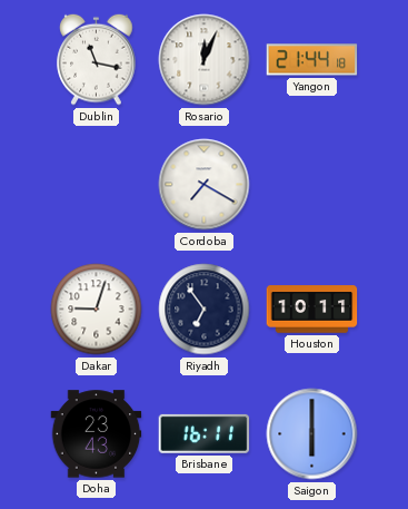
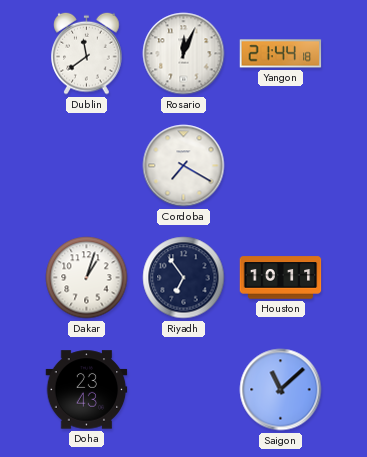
Dublin: 11:17 -> 11:39 (87, 53)
Dakar: 9:03 -> 1:03 (87, 278)
Brisbane: 16:11 -> none (205, 433)
Saigon: 6:00 -> 11:08 (281, 390)
